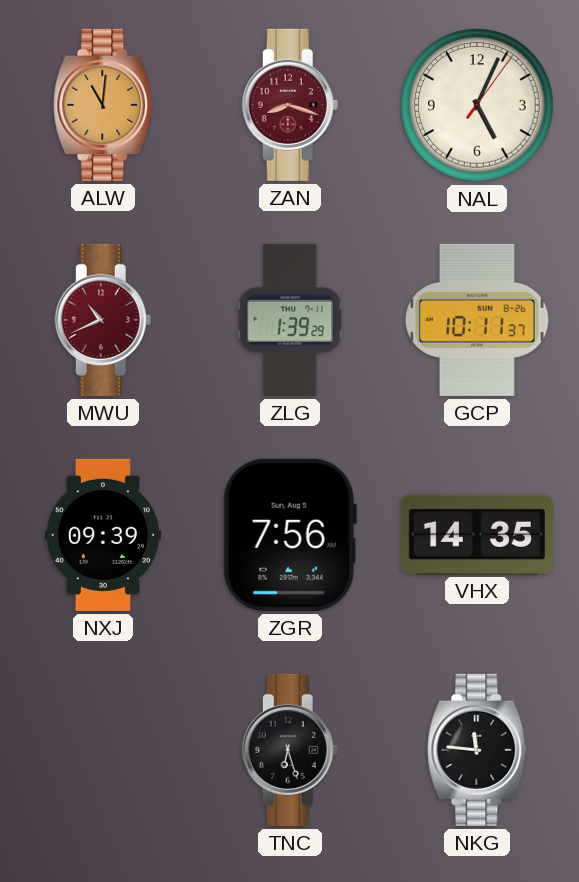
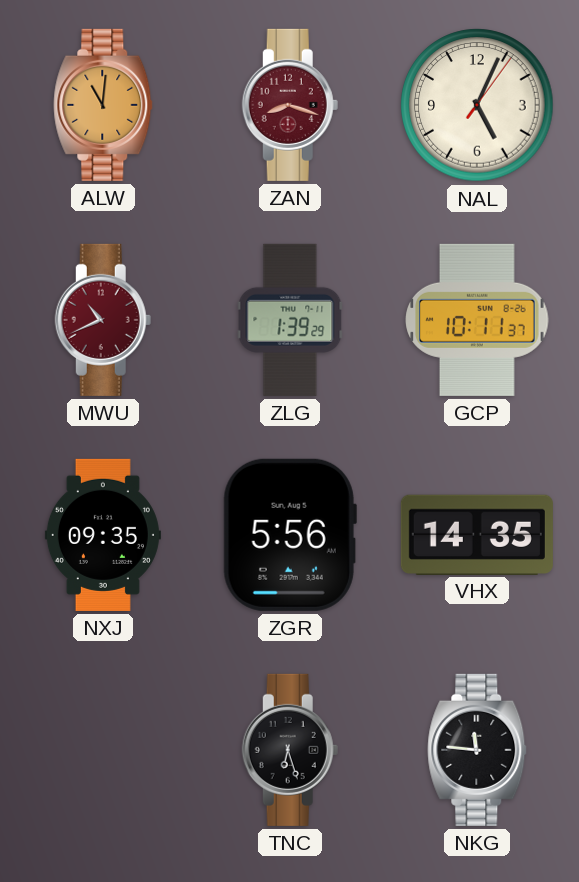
NXJ: 09:39 -> 09:35 (103, 535)
ZGR: 7:56 -> 5:56 (290, 535)
